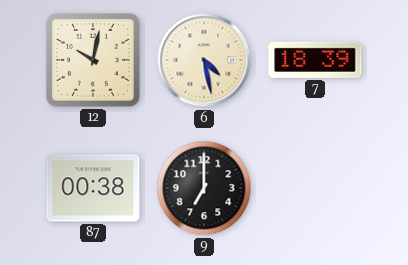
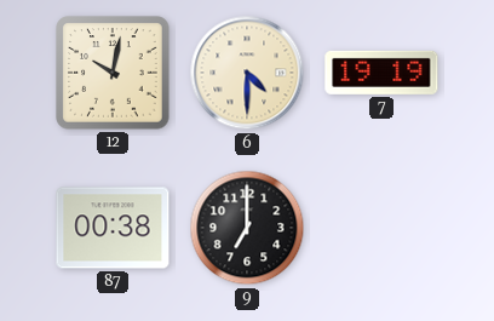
6: 4:28 -> 4:30 (247, 73)
7: 18:39 -> 19:19 (381, 73)
